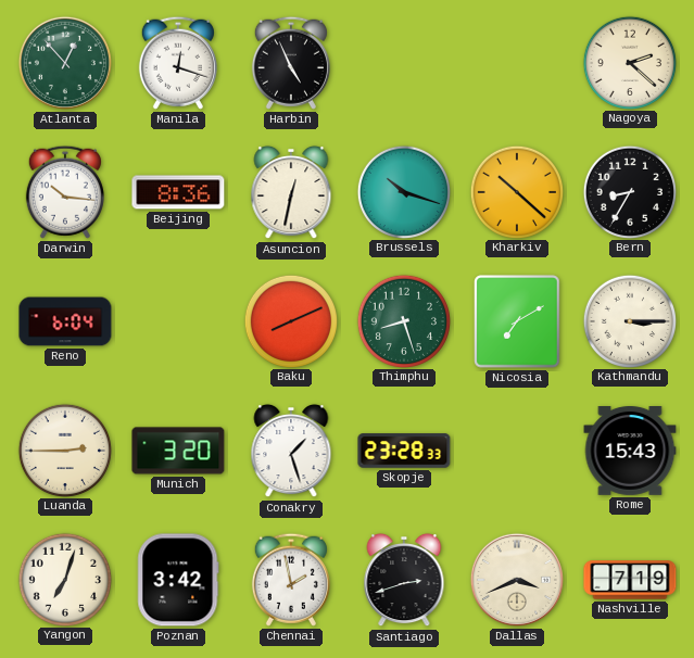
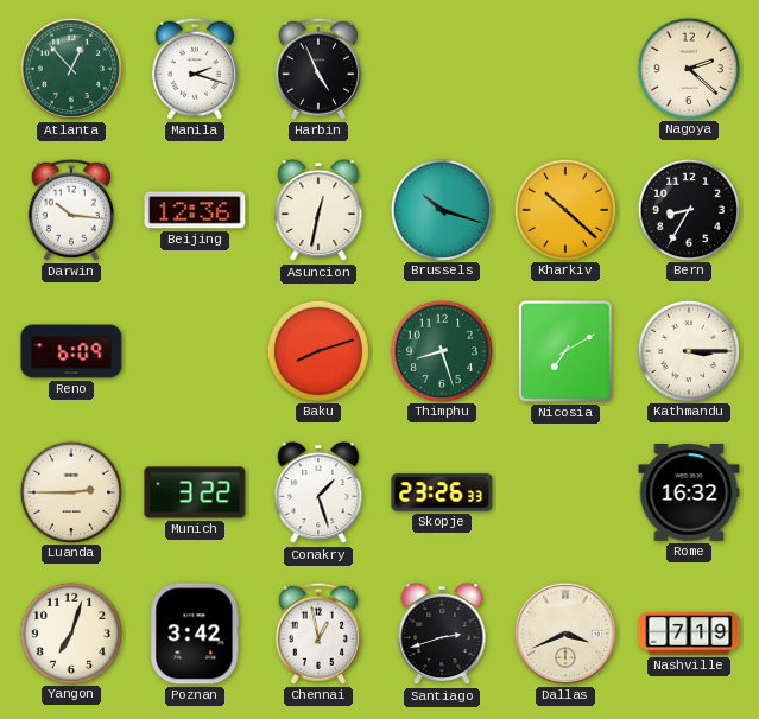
Manila: 12:18 -> 2:18 (195, 69)
Beijing: 8:36 -> 12:36 (195, 210)
Reno: 6:04 -> 6:09 (71, 351)
Baku: 8:11 -> 8:12 (317, 350)
Munich: 3:20 -> 3:22 (195, 492)
Skopje: 23:28 -> 23:26 (442, 492)
Rome: 15:43 -> 16:32 (689, 494)
Chennai: 1:58 -> 12:58 (318, 634)
